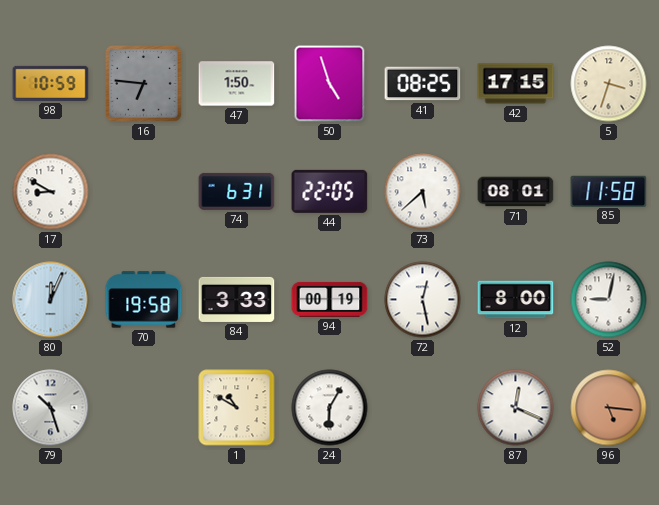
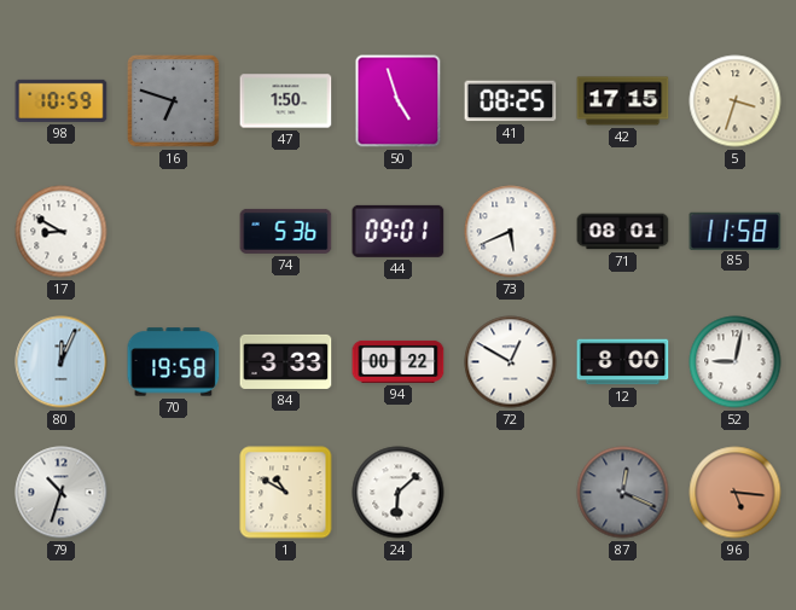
16: 6:46 -> 6:48 (174, 101)
74: 6:31 -> 5:36 (286, 231)
44: 22:05 -> 09:01 (399, 231)
73: 5:38 -> 5:41 (511, 232)
94: 00:19 -> 00:22 (399, 361)
72: 12:28 -> 12:50 (511, 362)
79: 10:27 -> 10:33 (62, 493)
24: 6:05 -> 6:08 (399, 493)
87 dial: white -> grey (623, 493)
